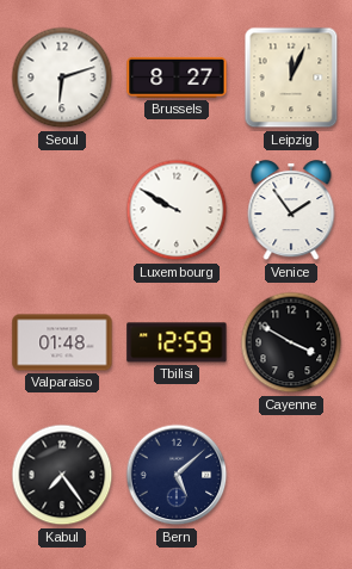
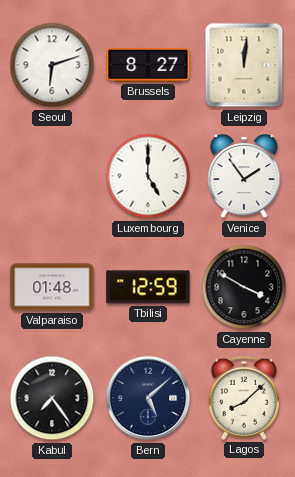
Leipzig: 12:04 -> 12:01 (244, 65)
Luxembourg: 9:50 -> 5:00 (148, 176)
Lagos: none -> 8:08 (244, 398)
